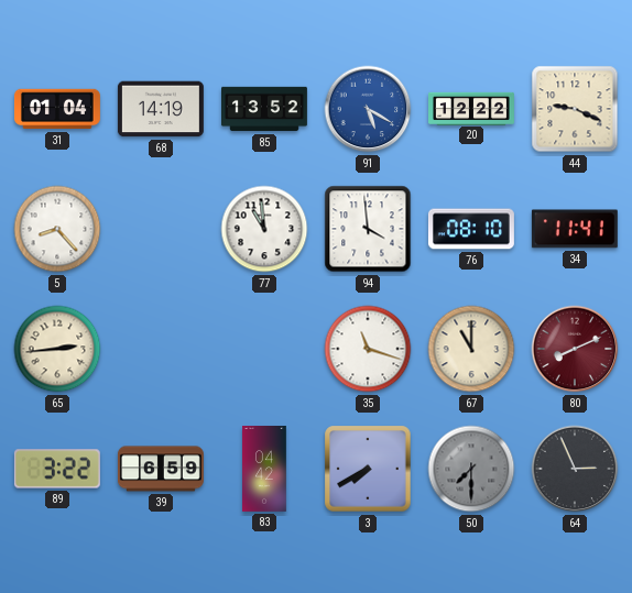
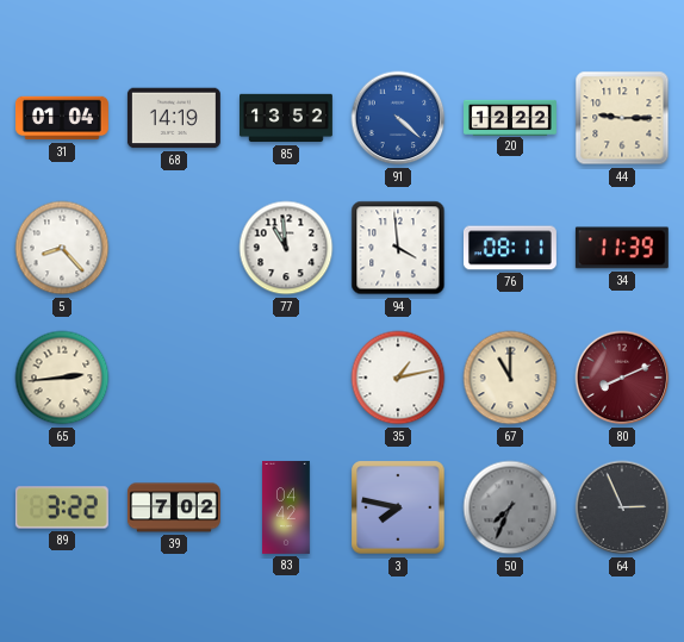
91: 5:20 -> 4:22 (398, 118)
44: 9:19 -> 9:15 (622, 118)
76: 08:10 -> 08:11 (510, 248)
34: 11:41 -> 11:39 (622, 248)
35: 11:18 -> 1:13 (398, 378)
39: 6:59 -> 7:02 (174, 507)
3: 7:40 -> 7:47 (398, 507)
50: 7:30 -> 7:34 (510, 507)
